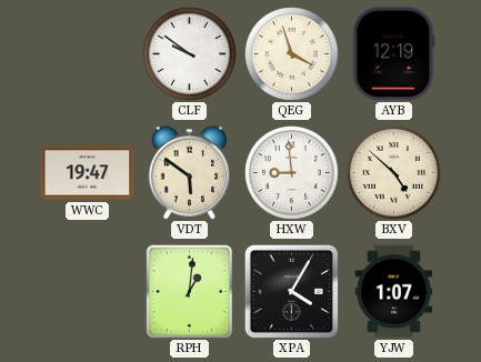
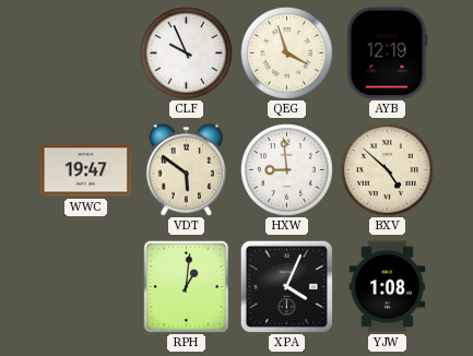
CLF: 9:51 -> 9:56 (187, 54)
XPA: 4:05 -> 4:04 (286, 286)
YJW: 1:07 -> 1:08 (388, 287)
